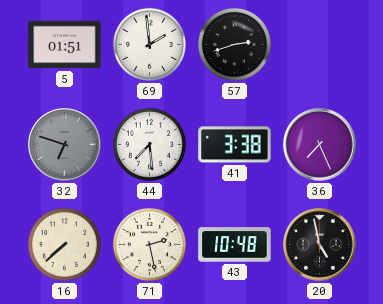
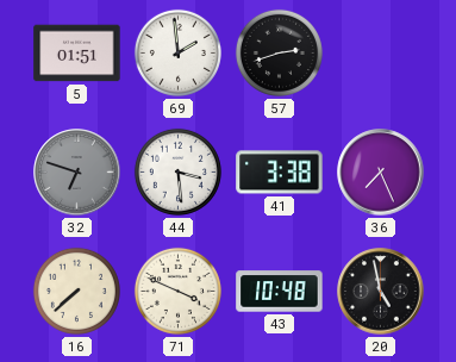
44: 7:29 -> 3:29 (177, 171)
71: 2:28 -> 3:49 (177, 291)
